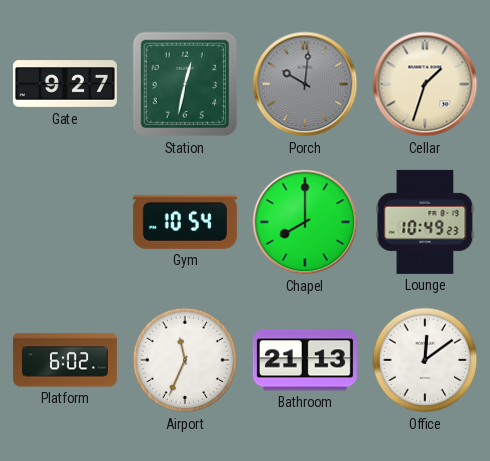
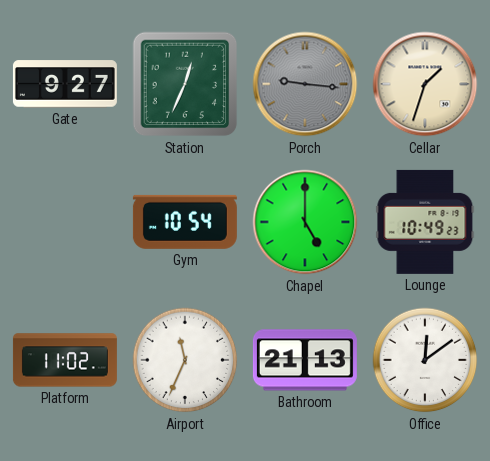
Station: 12:32 -> 12:34 (185, 84)
Porch: 10:01 -> 9:16 (305, 84)
Chapel: 8:00 -> 5:00 (305, 222)
Platform: 6:02 -> 11:02 (65, 360)
